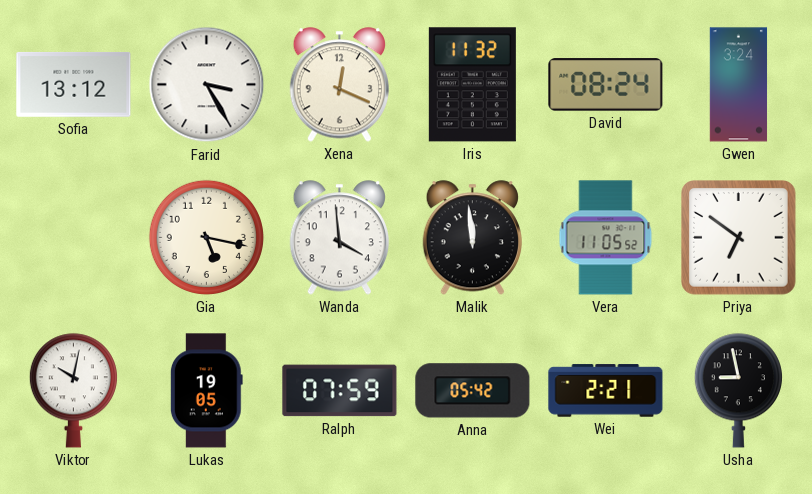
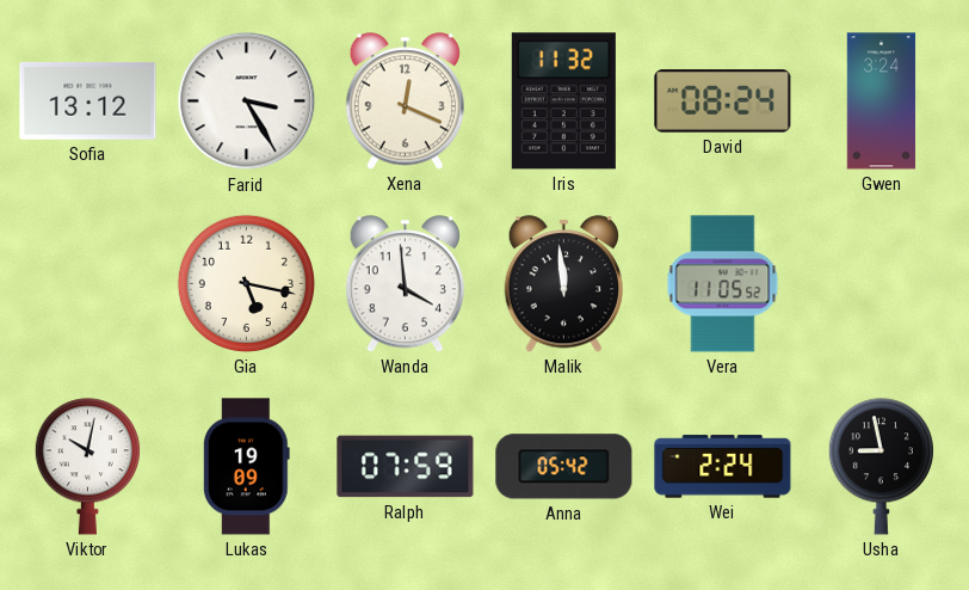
Priya: 6:51 -> none (739, 238)
Lukas: 19:05 -> 19:09 (246, 467)
Wei: 2:21 -> 2:24 (723, 467)
